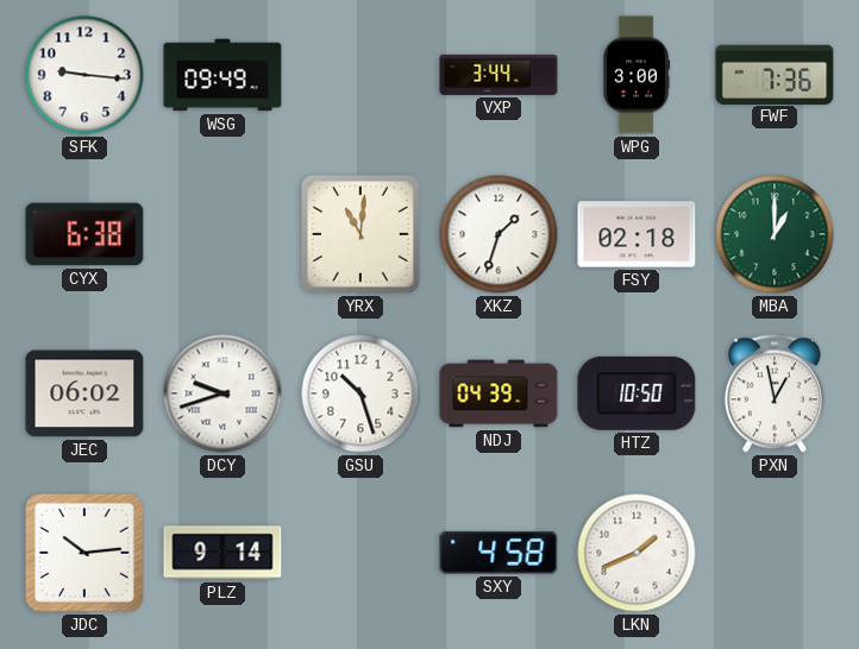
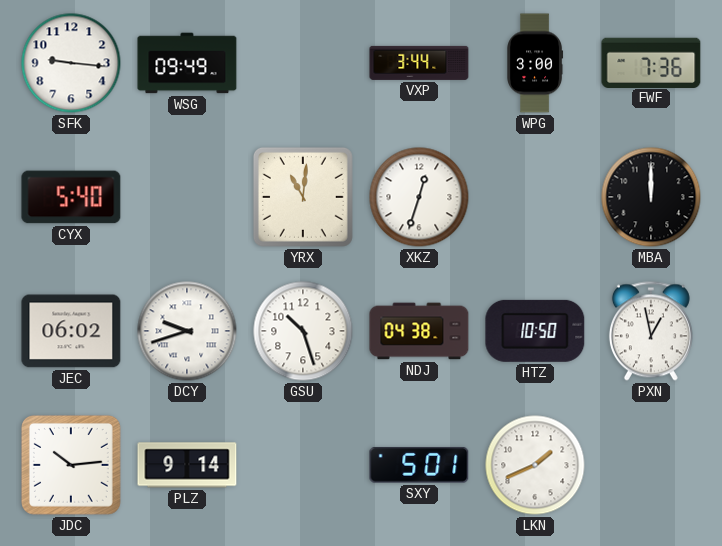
CYX: 6:38 -> 5:40 (71, 197)
XKZ: 1:33 -> 12:33 (419, 197)
FSY: 02:18 -> none (637, 234)
MBA: 1:00 -> 12:00 (651, 197)
MBA dial: green -> black (651, 197)
NDJ: 04:39 -> 04:38 (419, 331)
SXY: 4:58 -> 5:01 (419, 465)
